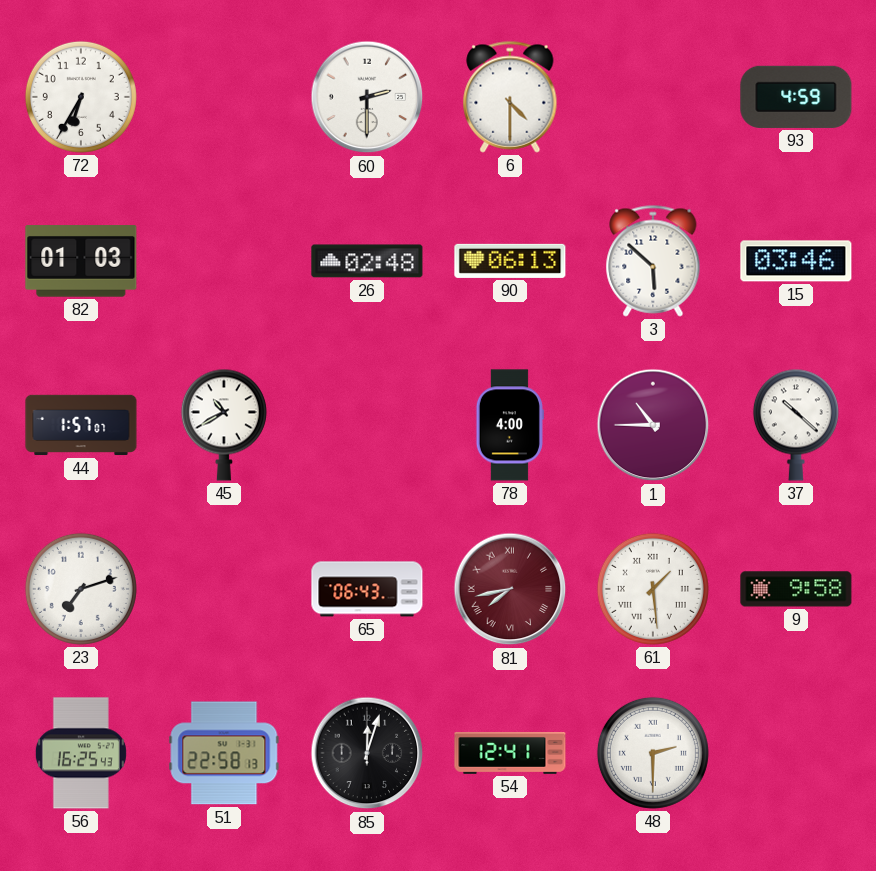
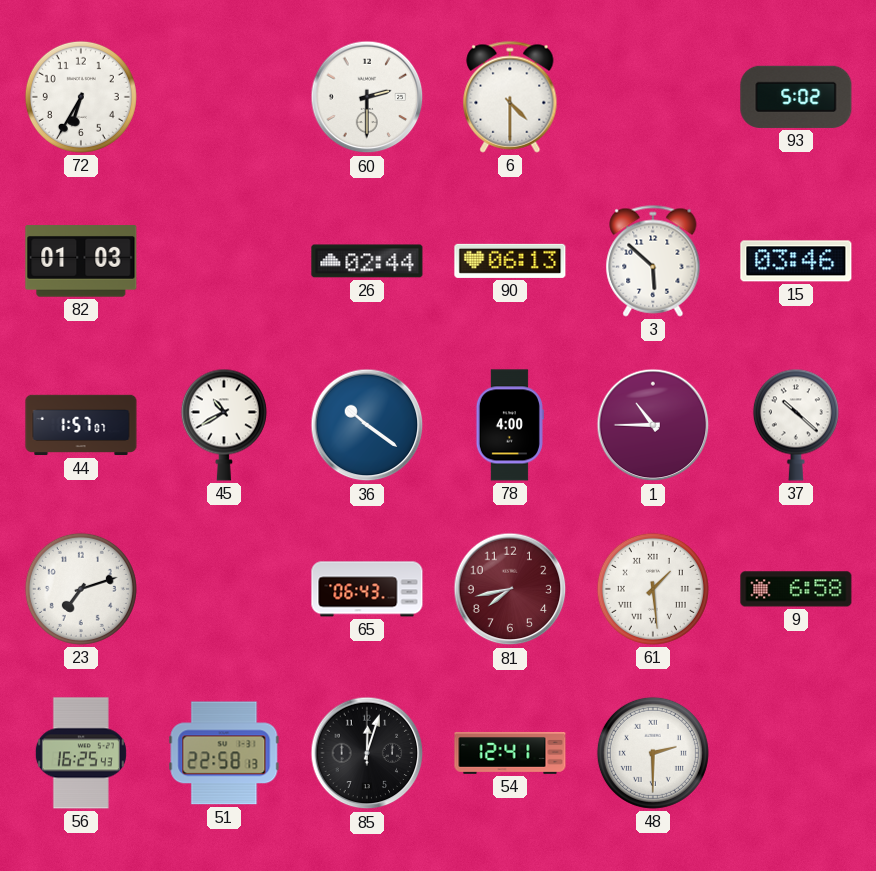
93: 4:59 -> 5:02 (796, 97)
26: 02:48 -> 02:44 (367, 261)
36: none -> 10:21 (367, 425)
81 numerals: Roman -> Arabic (510, 589)
9: 9:58 -> 6:58 (796, 589)
